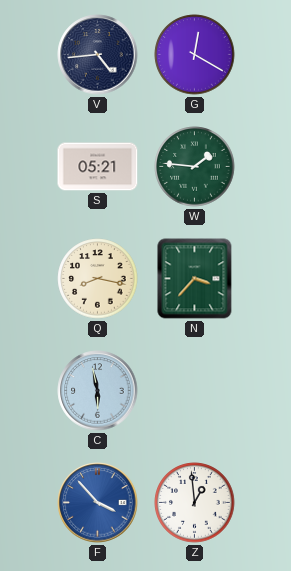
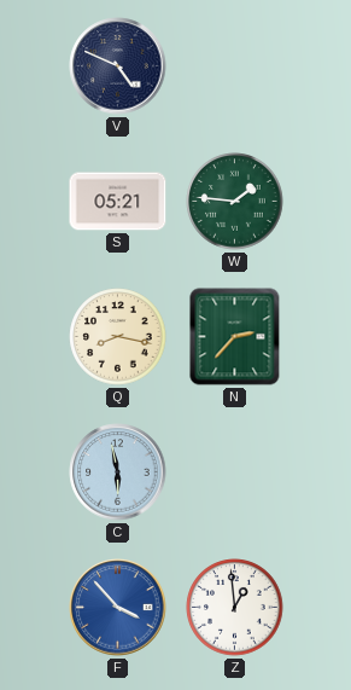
V: 4:44 -> 4:49 (118, 66)
G: 12:20 -> none (195, 55)
N: 3:37 -> 2:37 (235, 337)
